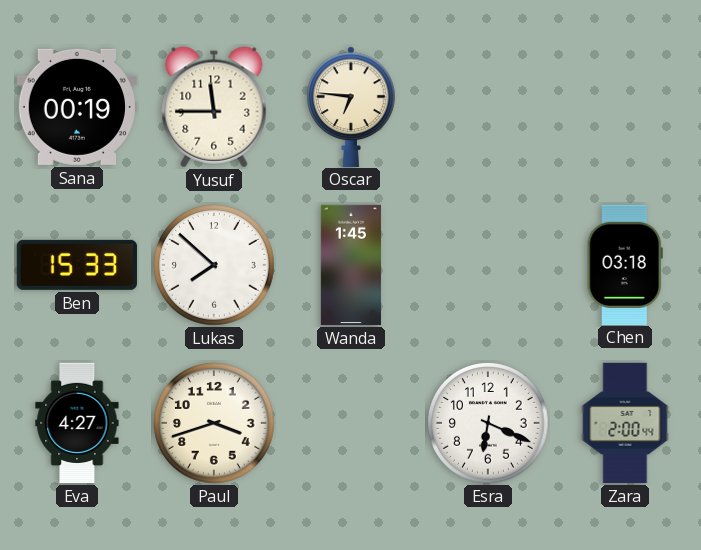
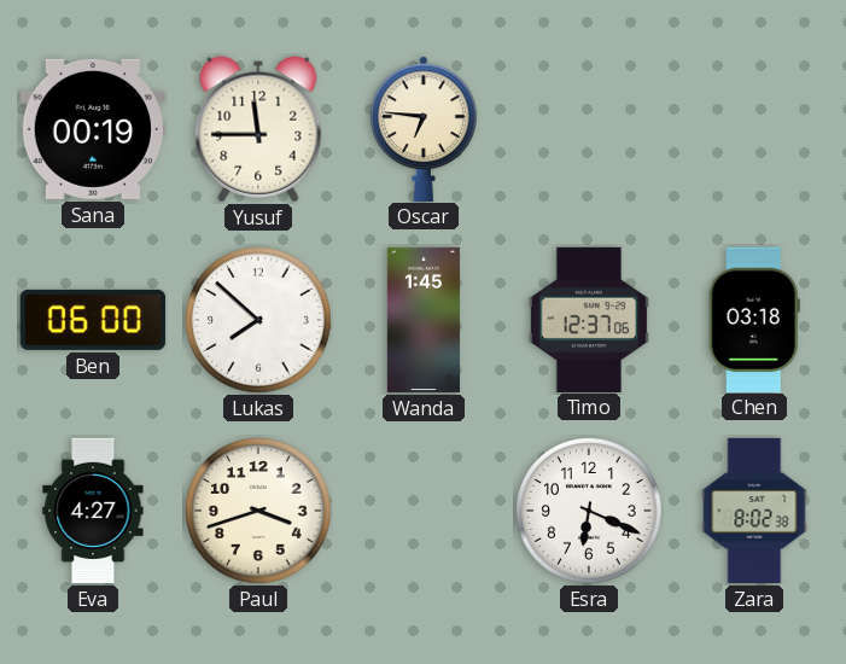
Ben: 15:33 -> 06:00 (93, 320)
Timo: none -> 12:37 (589, 319)
Zara: 2:00 -> 8:02 (754, 511)
